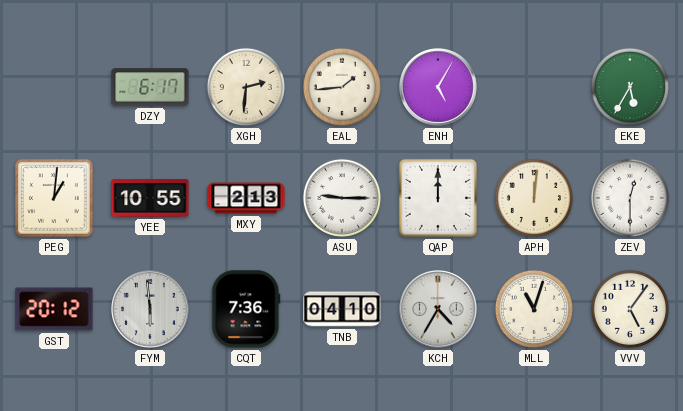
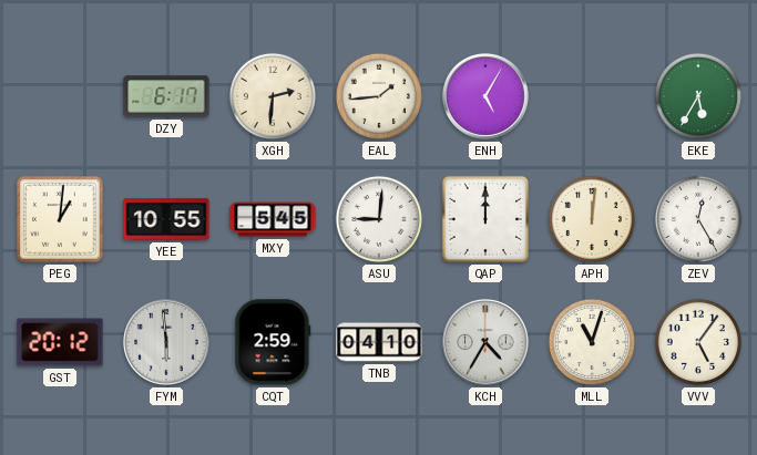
MXY: 2:13 -> 5:45 (273, 219)
ASU: 9:15 -> 9:01 (379, 219)
ZEV: 12:30 -> 12:25 (698, 219)
CQT: 7:36 -> 2:59 (273, 342)
